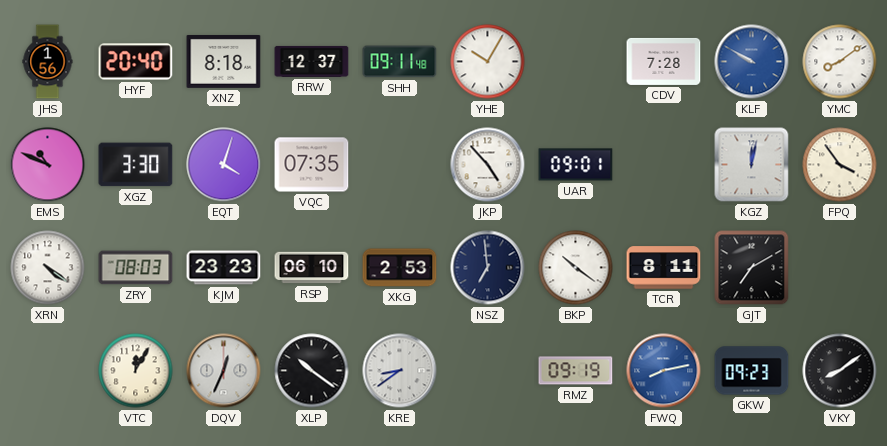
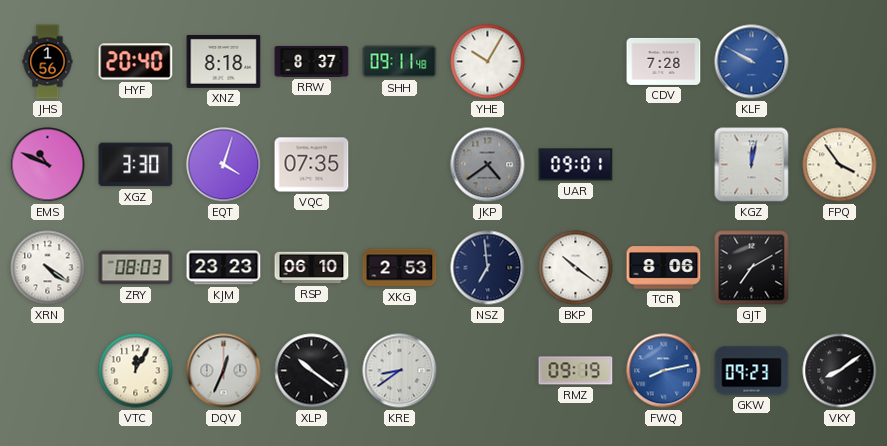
RRW: 12:37 -> 8:37 (312, 61)
YMC: 8:09 -> none (840, 62)
JKP: 4:53 -> 4:39 (488, 165)
JKP dial: white -> grey (488, 165)
TCR: 8:11 -> 8:06 (664, 268)
